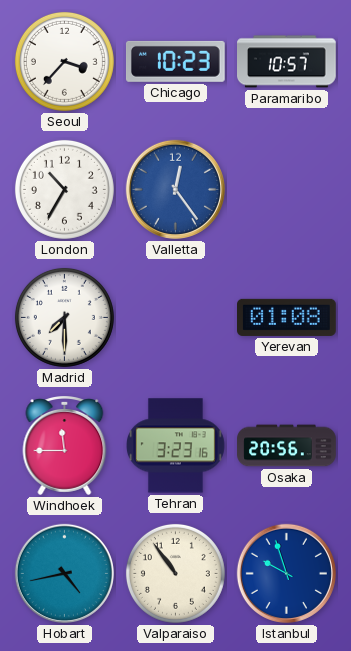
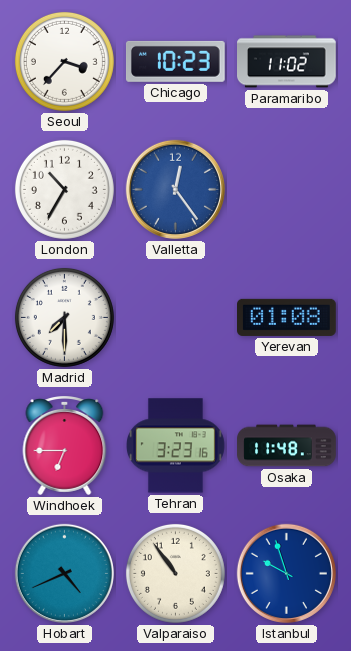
Paramaribo: 10:57 -> 11:02 (287, 62)
Windhoek: 11:45 -> 6:45 (65, 446)
Osaka: 20:56 -> 11:48 (287, 446)
Hobart: 4:43 -> 4:41 (64, 573)
